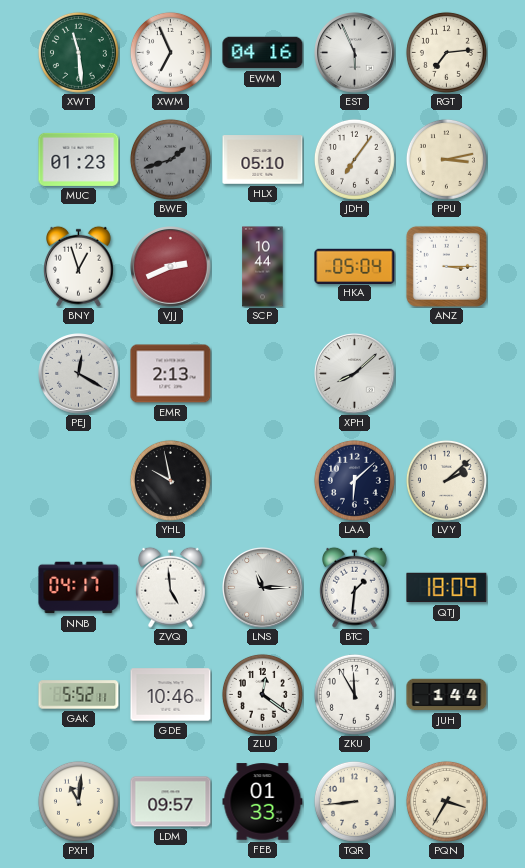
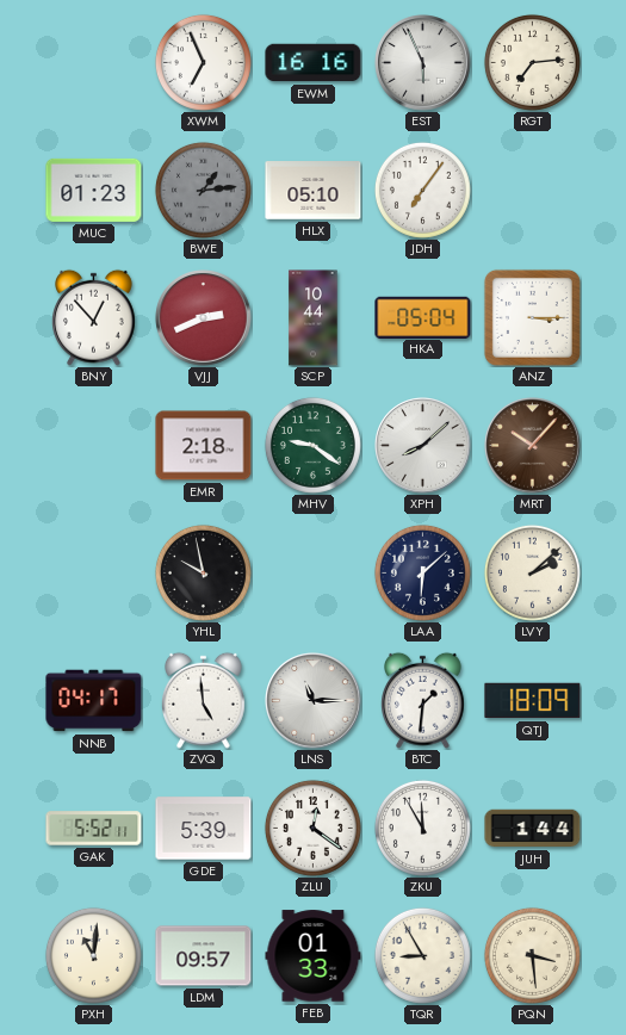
XWT: 11:29 -> none (78, 52)
EWM: 04:16 -> 16:16 (314, 63)
BWE: 1:42 -> 1:14 (203, 190)
PPU: 3:13 -> none (446, 159)
BNY: 12:57 -> 12:53 (94, 317)
PEJ: 12:20 -> none (79, 374)
EMR: 2:13 -> 2:18 (204, 446)
MHV: none -> 9:21 (312, 445)
MRT: none -> 10:07 (533, 446)
GDE: 10:46 -> 5:39 (204, 829)
TQR: 8:44 -> 8:55 (422, 955)
PQN: 3:35 -> 3:29 (532, 955)
